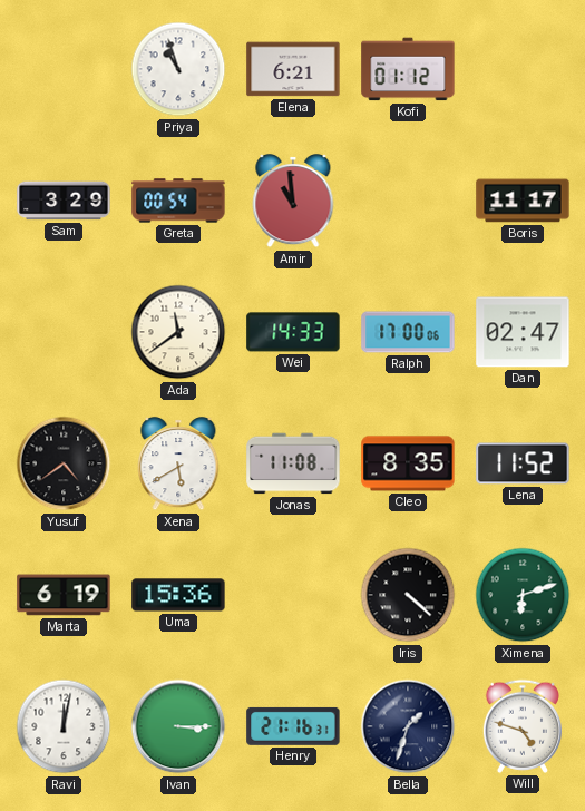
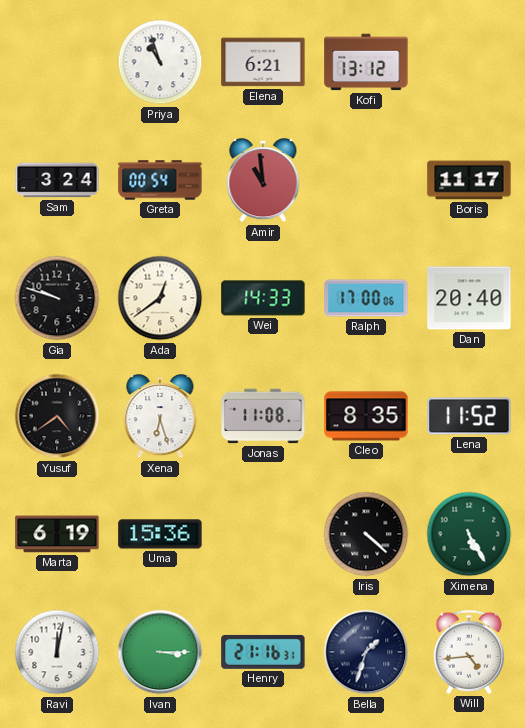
Kofi: 01:12 -> 13:12 (366, 62)
Sam: 3:29 -> 3:24 (57, 180)
Gia: none -> 9:48 (57, 298)
Ada: 11:39 -> 12:39 (160, 298)
Dan: 02:47 -> 20:40 (469, 298)
Xena: 5:40 -> 6:27 (160, 416)
Ximena: 6:12 -> 5:25 (469, 534)
Will: 4:48 -> 4:44 (468, 652)
